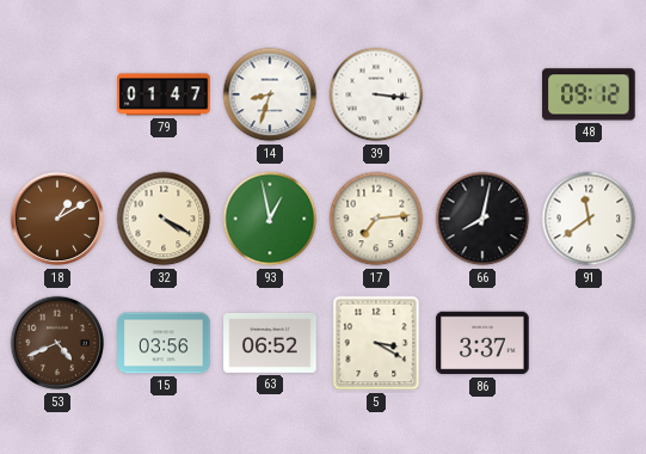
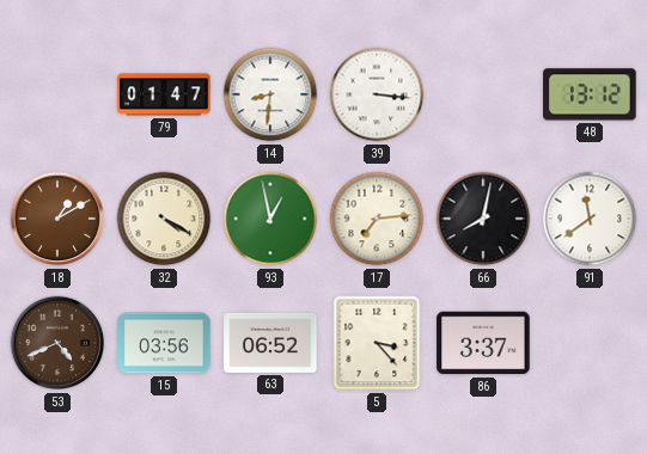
14: 8:33 -> 8:31 (270, 94)
48: 09:12 -> 13:12 (590, 94)
5: 3:20 -> 3:23 (377, 343)
